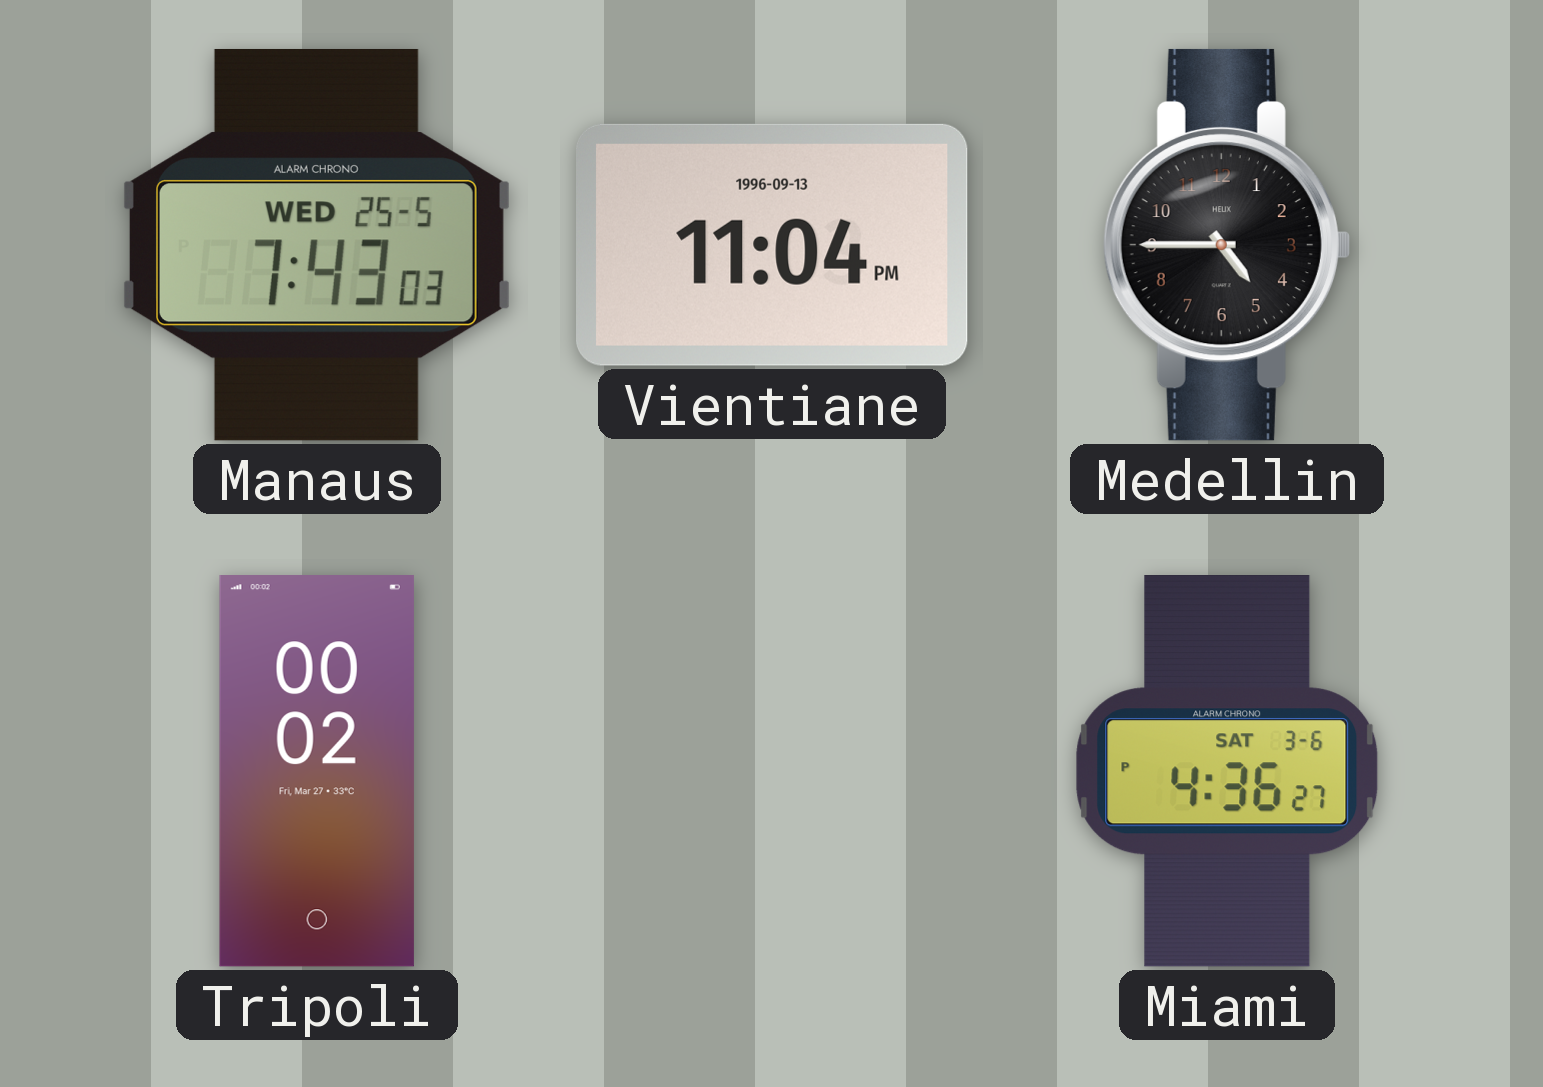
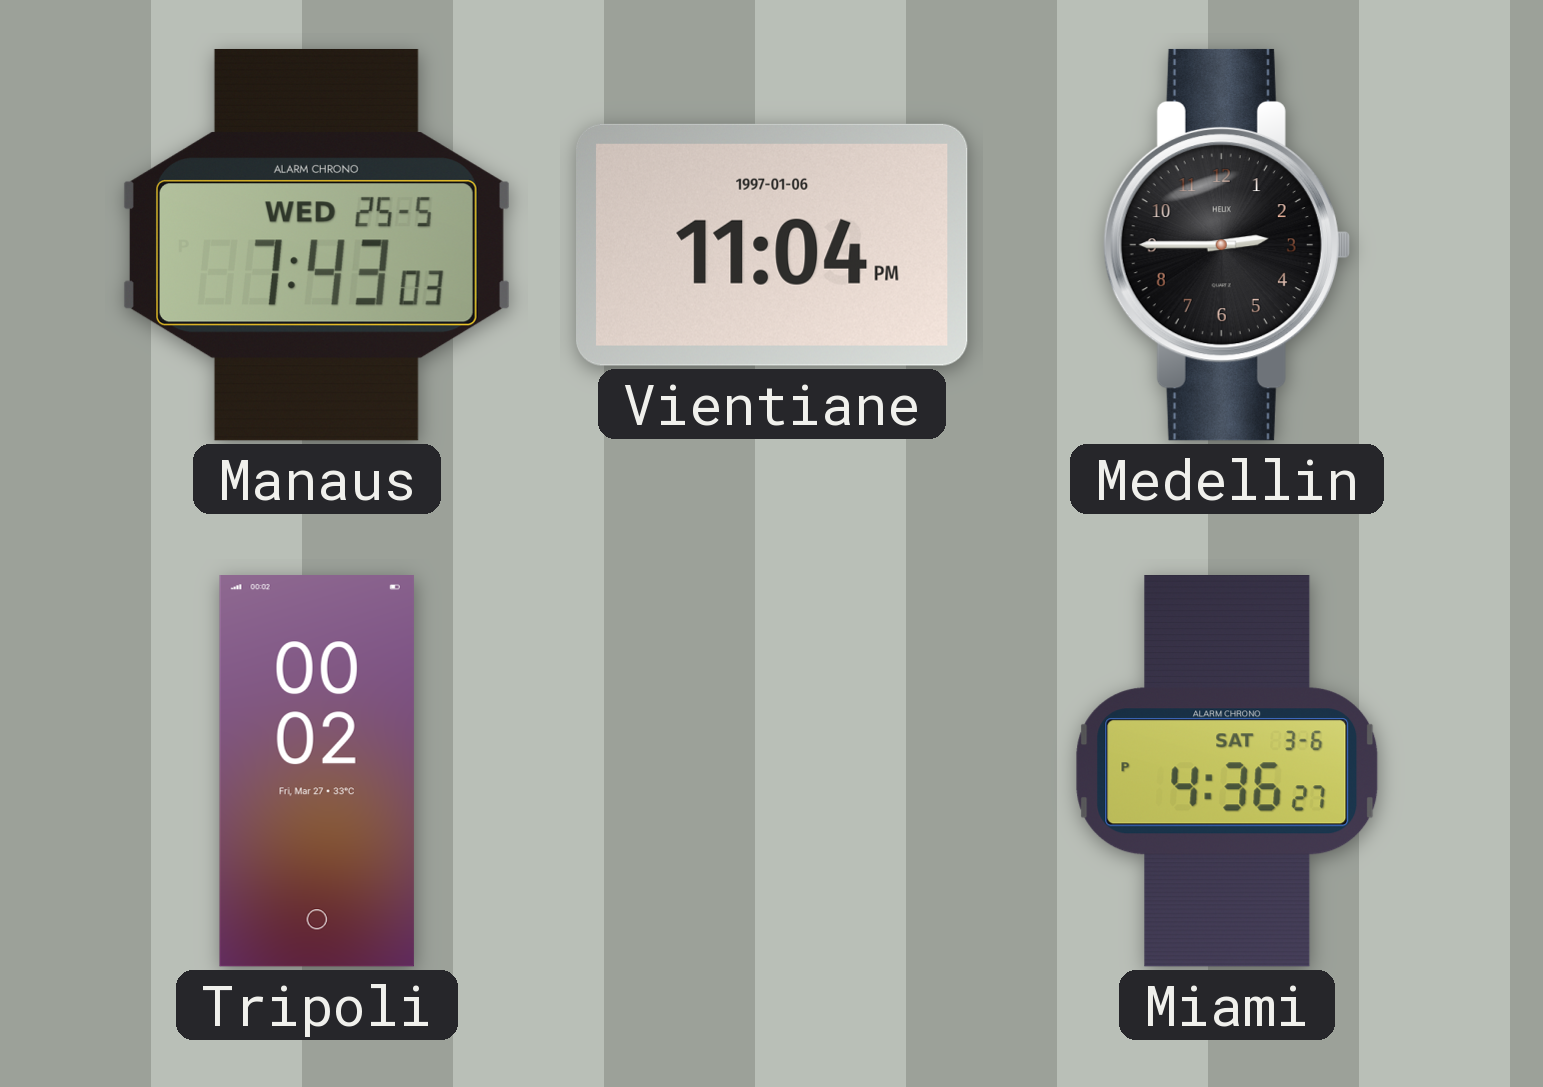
Vientiane date: 1996-09-13 -> 1997-01-06 (773, 245)
Medellin: 4:45 -> 2:45 (1226, 245)
